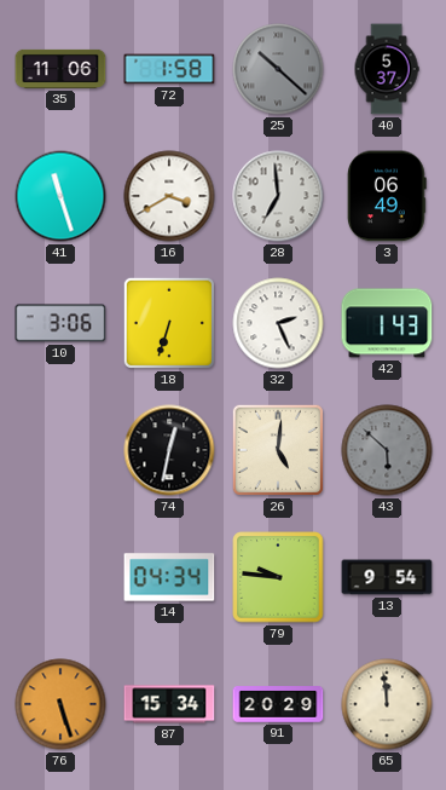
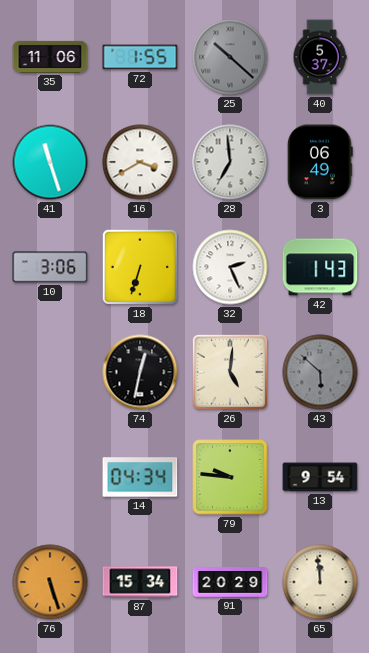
72: 1:58 -> 1:55 (140, 57)
